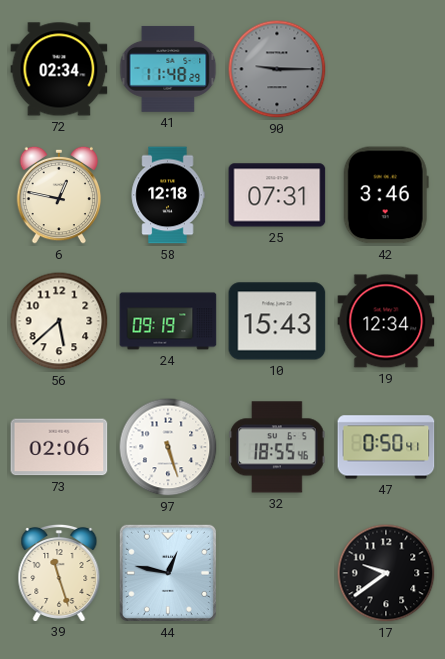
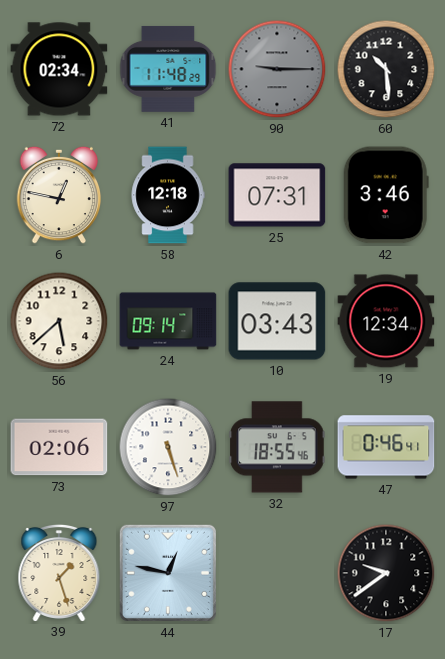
60: none -> 10:29 (386, 69)
24: 09:19 -> 09:14 (168, 321)
10: 15:43 -> 03:43 (277, 321)
47: 0:50 -> 0:46 (386, 447)
39: 11:27 -> 1:27 (59, 572)
